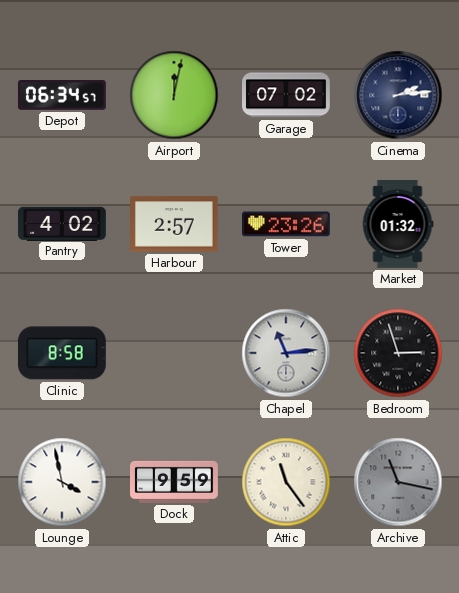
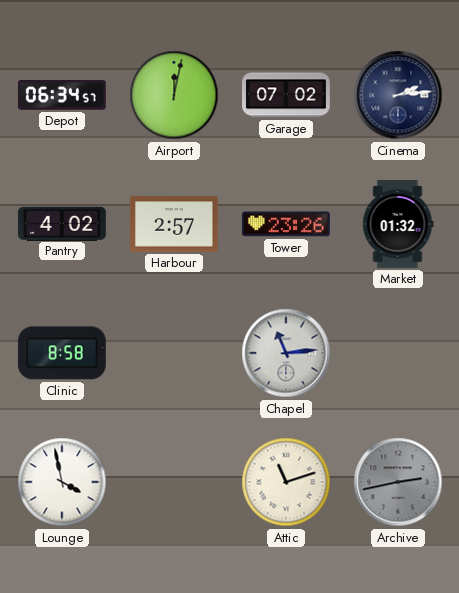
Bedroom: 2:57 -> none (398, 353)
Dock: 9:59 -> none (175, 482)
Attic: 11:24 -> 11:12 (286, 482)
Archive: 11:17 -> 2:43 (398, 482)
